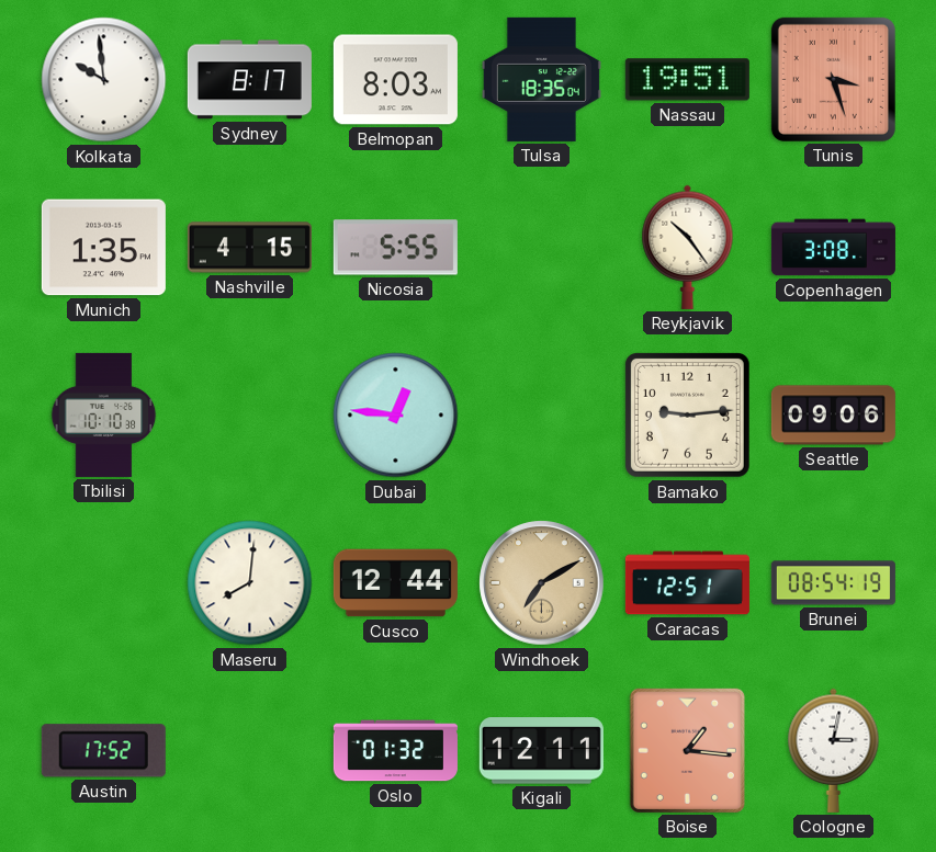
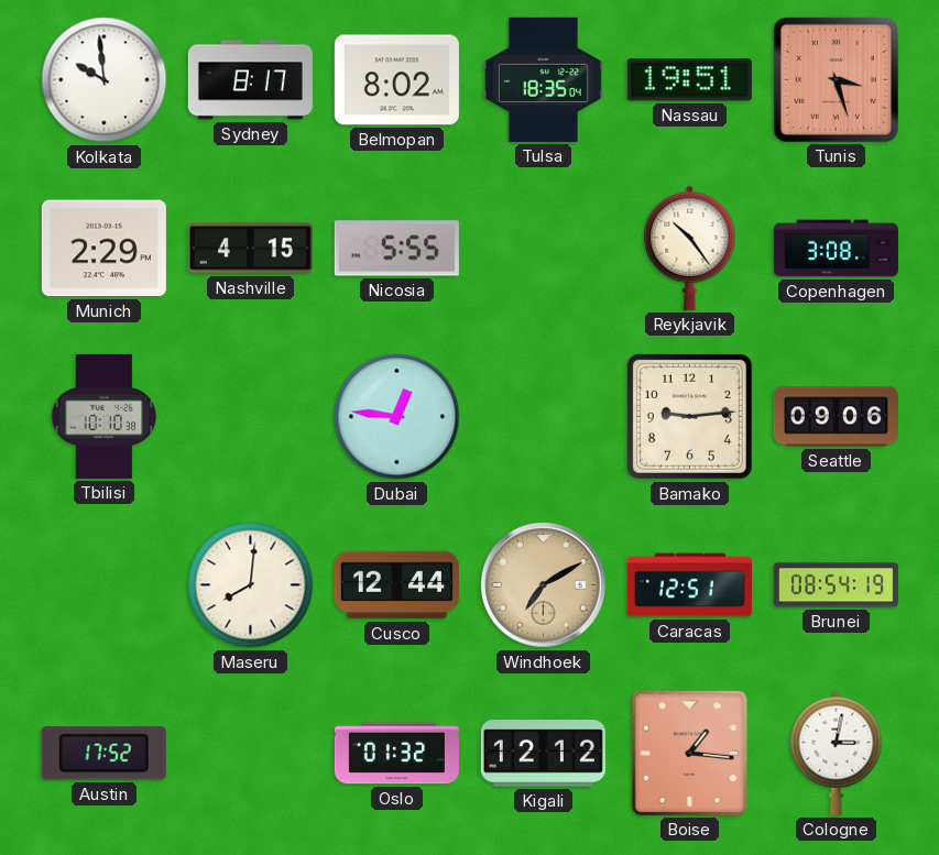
Belmopan: 8:03 -> 8:02 (396, 80)
Munich: 1:35 -> 2:29 (103, 249)
Kigali: 12:11 -> 12:12 (543, 754)
